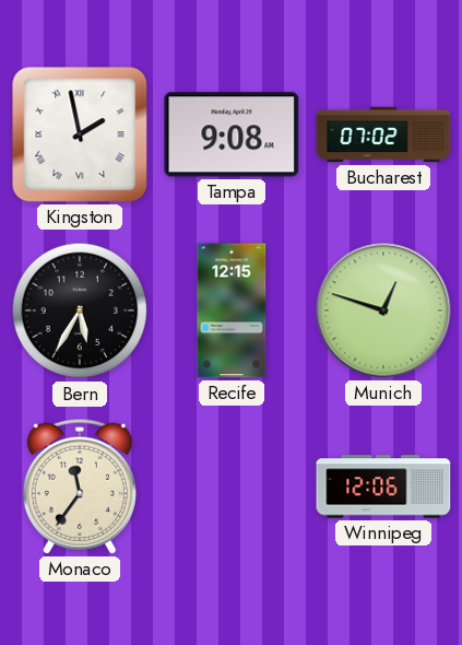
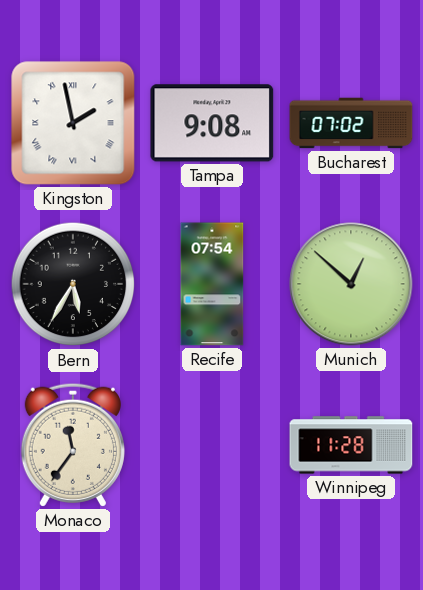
Recife: 12:15 -> 07:54 (212, 284)
Munich: 12:48 -> 12:52 (351, 284)
Winnipeg: 12:06 -> 11:28 (351, 445)
